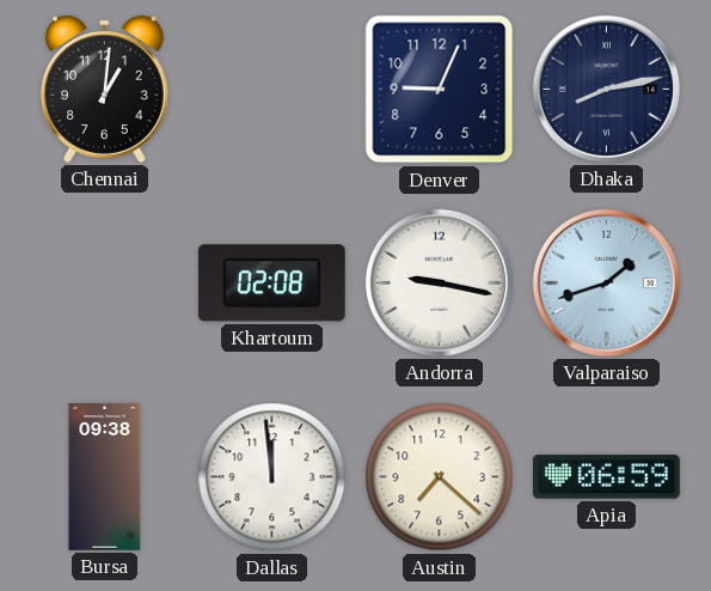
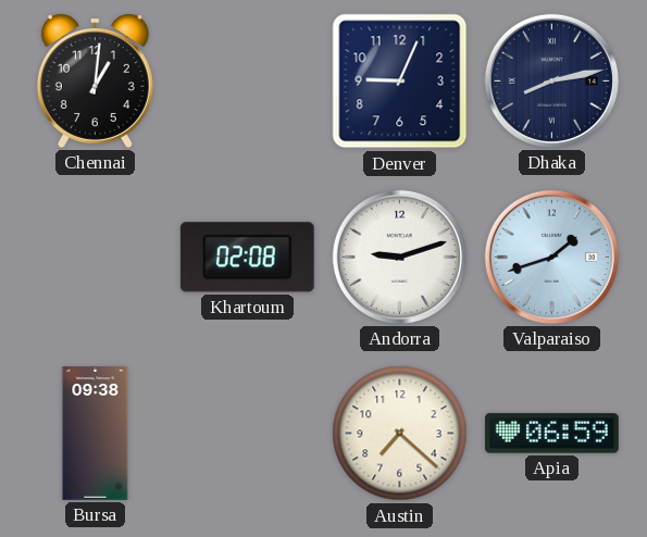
Andorra: 9:17 -> 9:12 (399, 257)
Dallas: 11:59 -> none (272, 477)
